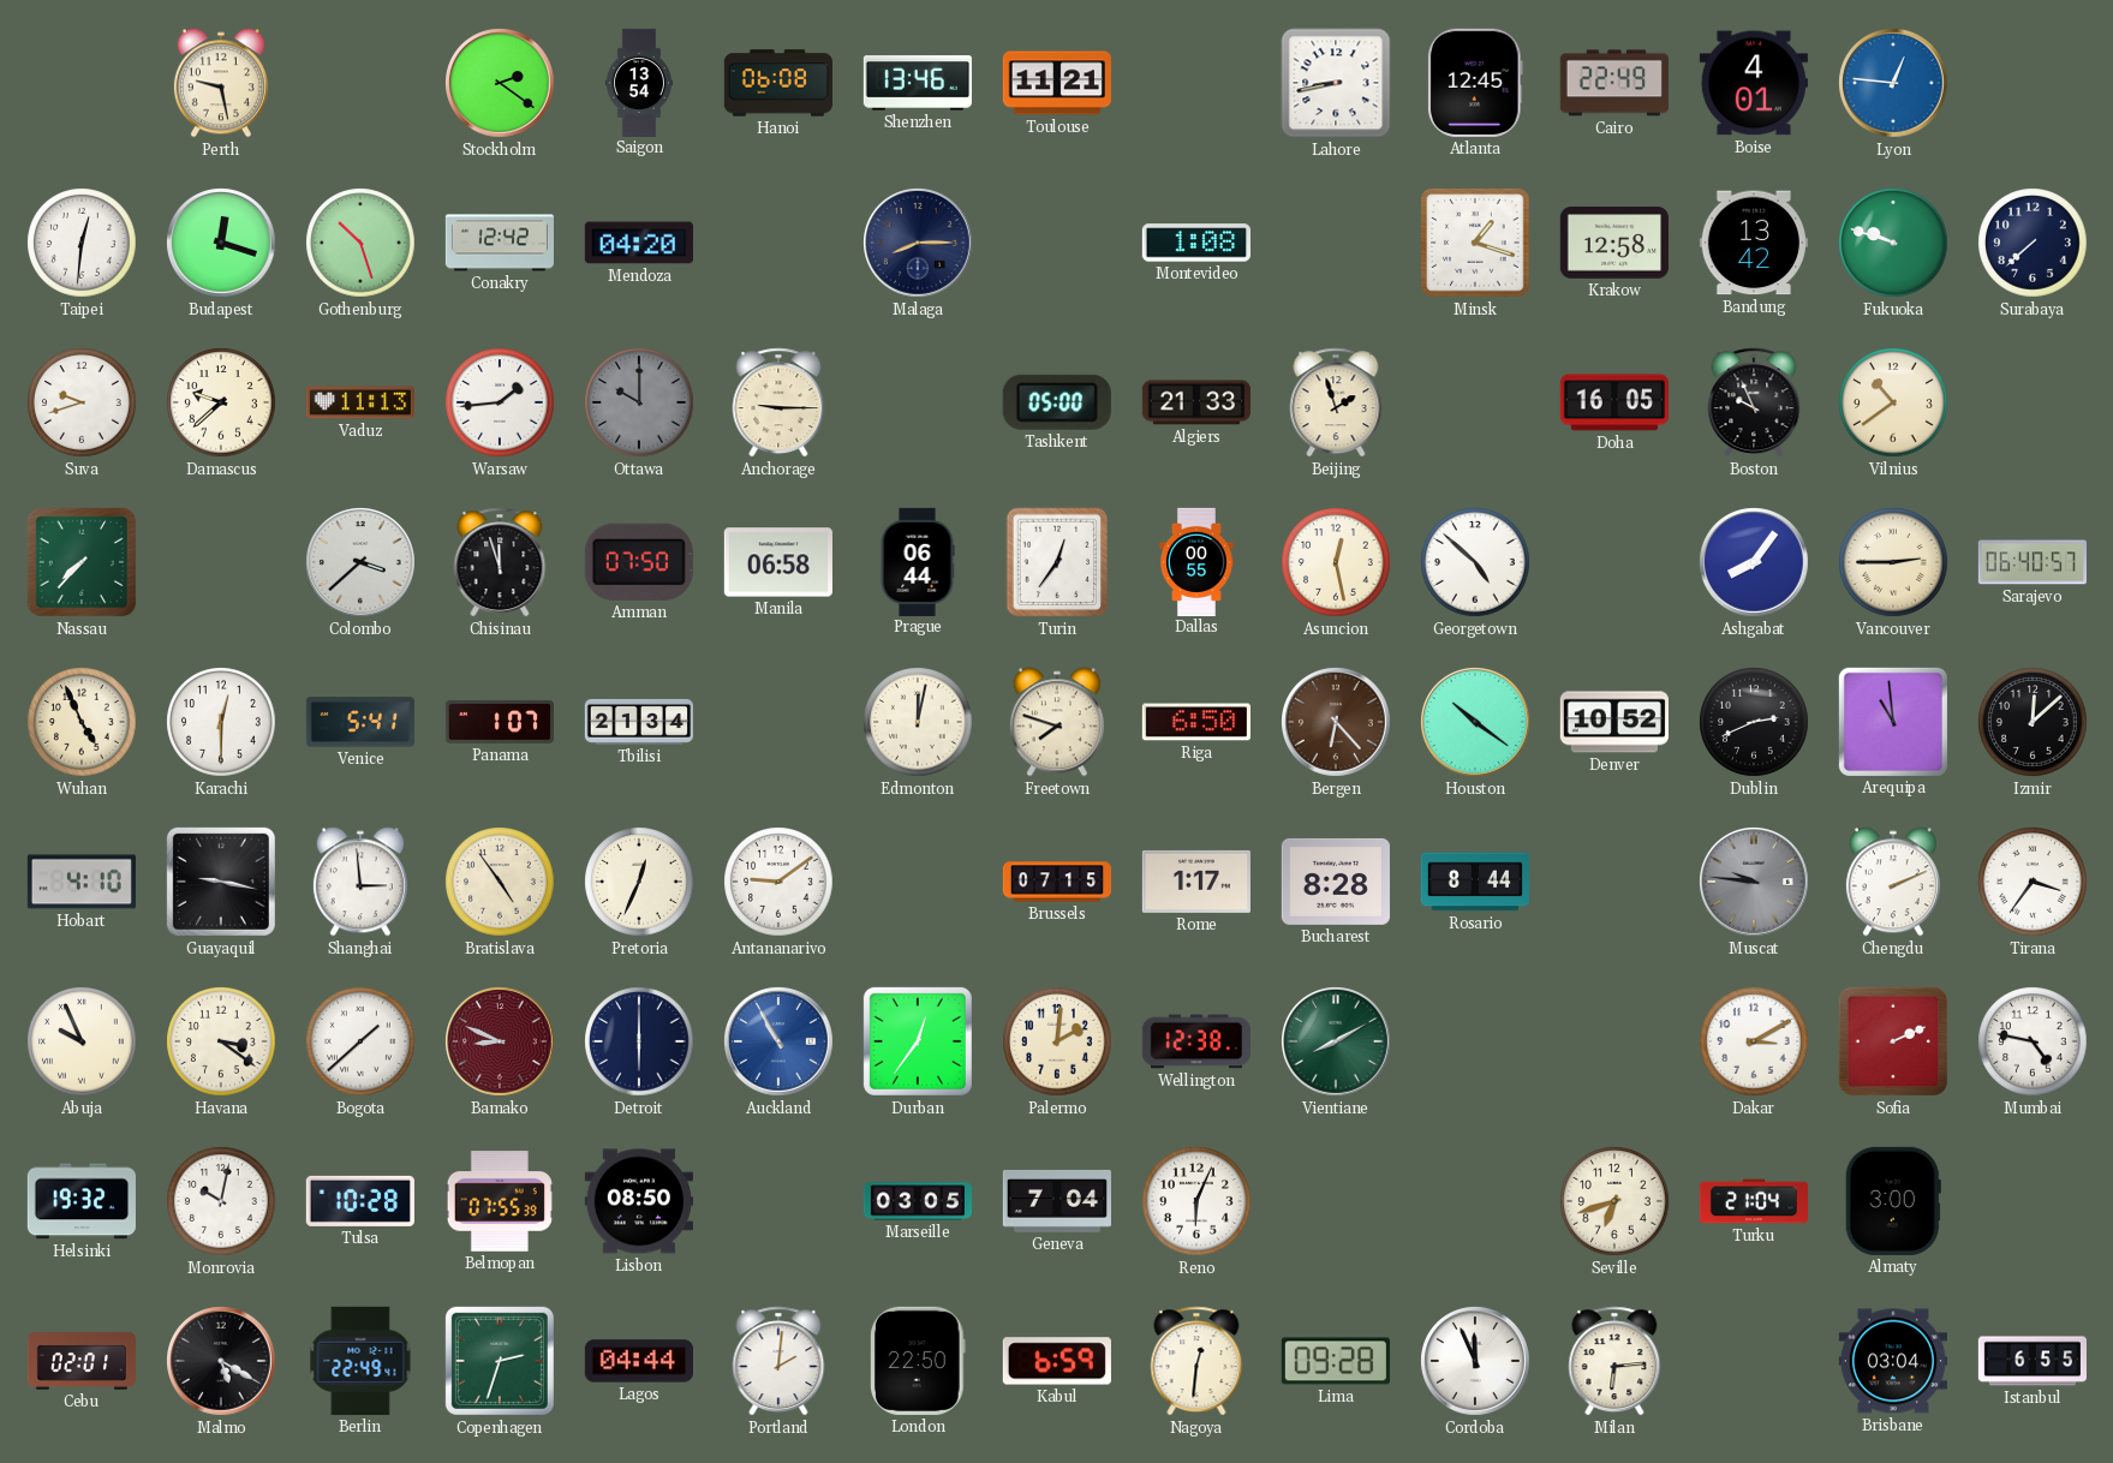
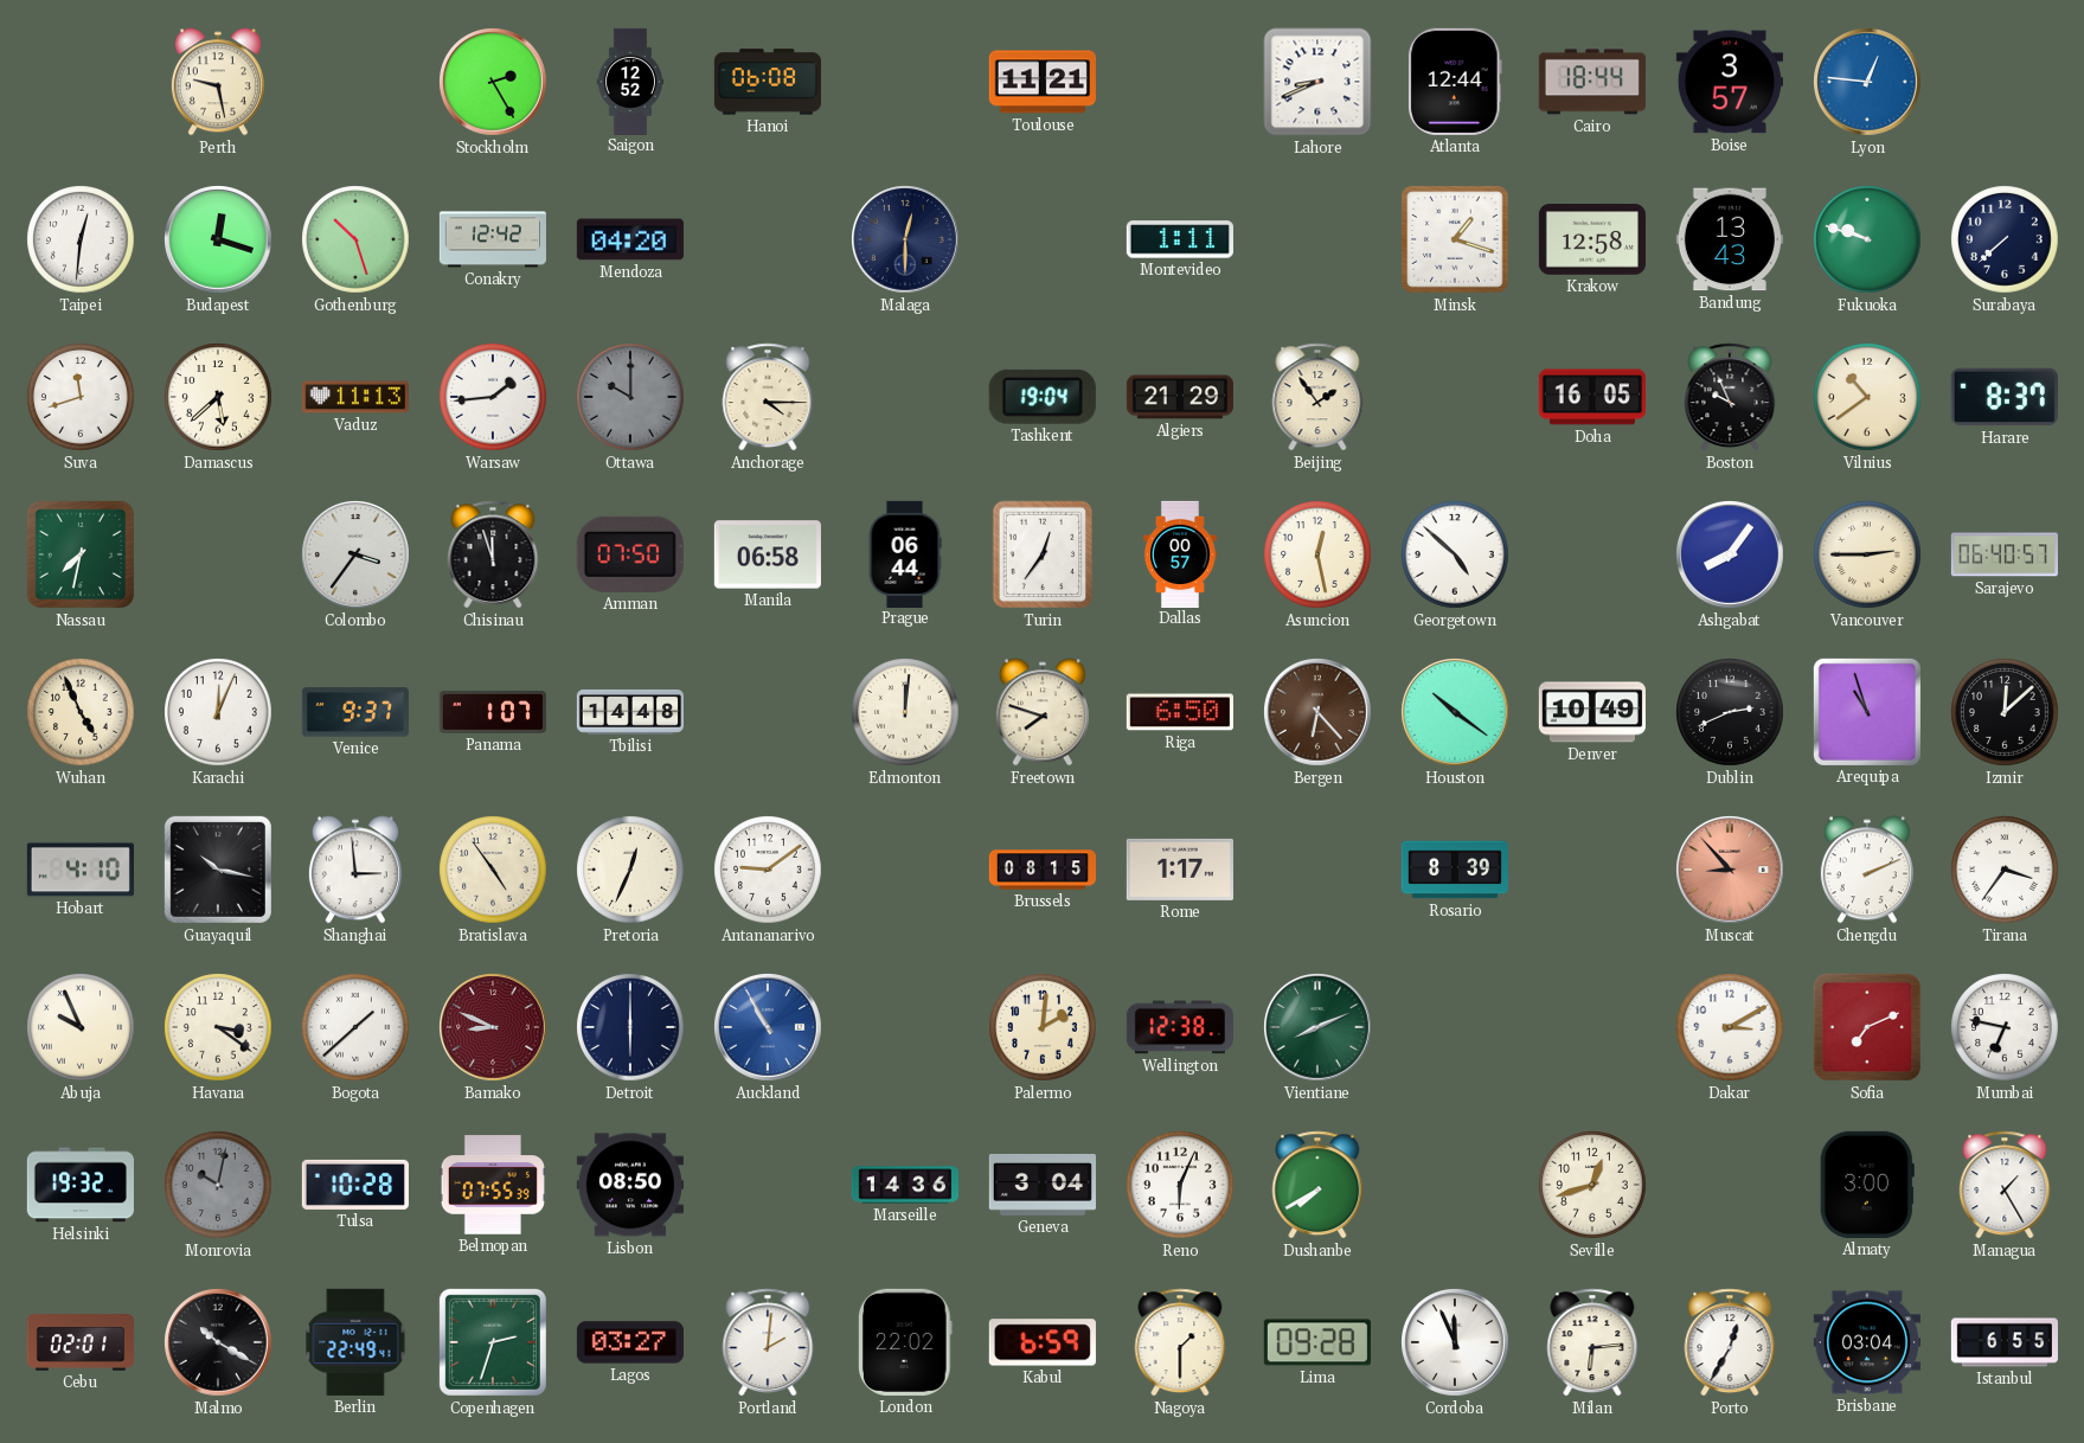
Stockholm: 2:21 -> 2:25 (494, 83)
Saigon: 13:54 -> 12:52 (630, 81)
Shenzhen: 13:46 -> none (918, 83)
Lahore: 8:43 -> 8:41 (1317, 82)
Atlanta: 12:45 -> 12:44 (1455, 82)
Cairo: 22:49 -> 18:44 (1592, 82)
Boise: 4:01 -> 3:57 (1730, 82)
Malaga: 8:15 -> 12:30 (906, 240)
Montevideo: 1:08 -> 1:11 (1180, 239)
Bandung: 13:42 -> 13:43 (1730, 239)
Suva: 9:42 -> 11:42 (81, 397)
Damascus: 9:38 -> 5:38 (218, 397)
Anchorage: 9:15 -> 4:15 (768, 397)
Tashkent: 05:00 -> 19:04 (1043, 397)
Algiers: 21:33 -> 21:29 (1180, 397)
Beijing: 1:57 -> 1:54 (1317, 397)
Harare: none -> 8:37 (2005, 397)
Nassau: 7:37 -> 7:32 (81, 554)
Colombo: 3:38 -> 3:36 (357, 556)
Dallas: 00:55 -> 00:57 (1180, 553)
Karachi: 12:30 -> 12:04 (218, 712)
Venice: 5:41 -> 9:37 (354, 712)
Tbilisi: 21:34 -> 14:48 (630, 712)
Edmonton: 12:02 -> 12:01 (905, 712)
Denver: 10:52 -> 10:49 (1592, 712)
Arequipa: 10:59 -> 10:57 (1867, 712)
Guayaquil: 9:17 -> 10:17 (218, 870)
Brussels: 07:15 -> 08:15 (1041, 870)
Bucharest: 8:28 -> none (1336, 882)
Rosario: 8:44 -> 8:39 (1455, 870)
Muscat: 9:46 -> 8:53 (1731, 871)
Muscat dial: grey -> salmon (1731, 871)
Durban: 12:36 -> none (918, 1041)
Vientiane: 8:10 -> 8:11 (1319, 1028)
Sofia: 2:11 -> 7:11 (1867, 1027)
Mumbai: 4:47 -> 6:47 (2005, 1027)
Monrovia dial: white -> grey (218, 1185)
Marseille: 03:05 -> 14:36 (904, 1185)
Geneva: 7:04 -> 3:04 (1043, 1185)
Dushanbe: none -> 7:40 (1317, 1185)
Seville: 6:42 -> 12:42 (1592, 1185)
Turku: 21:04 -> none (1753, 1201)
Managua: none -> 1:25 (2005, 1185)
Malmo: 5:20 -> 10:20 (219, 1343)
Lagos: 04:44 -> 03:27 (630, 1342)
London: 22:50 -> 22:02 (905, 1342)
Nagoya: 12:31 -> 1:30 (1180, 1342)
Porto: none -> 12:35 (1730, 1342)
